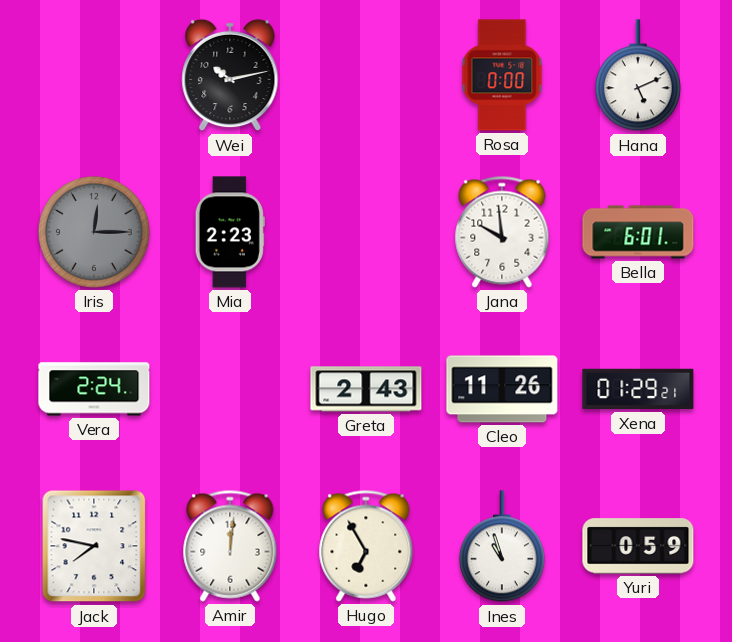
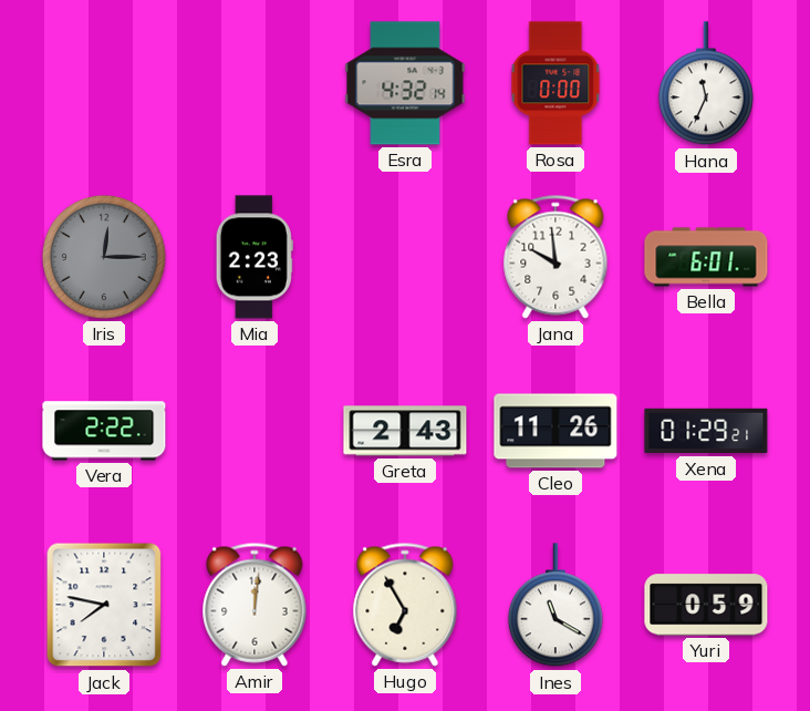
Wei: 10:13 -> none (230, 75)
Esra: none -> 4:32 (405, 83)
Hana: 5:11 -> 11:34 (706, 84)
Vera: 2:24 -> 2:22 (104, 431)
Ines: 10:57 -> 11:20 (555, 606)
